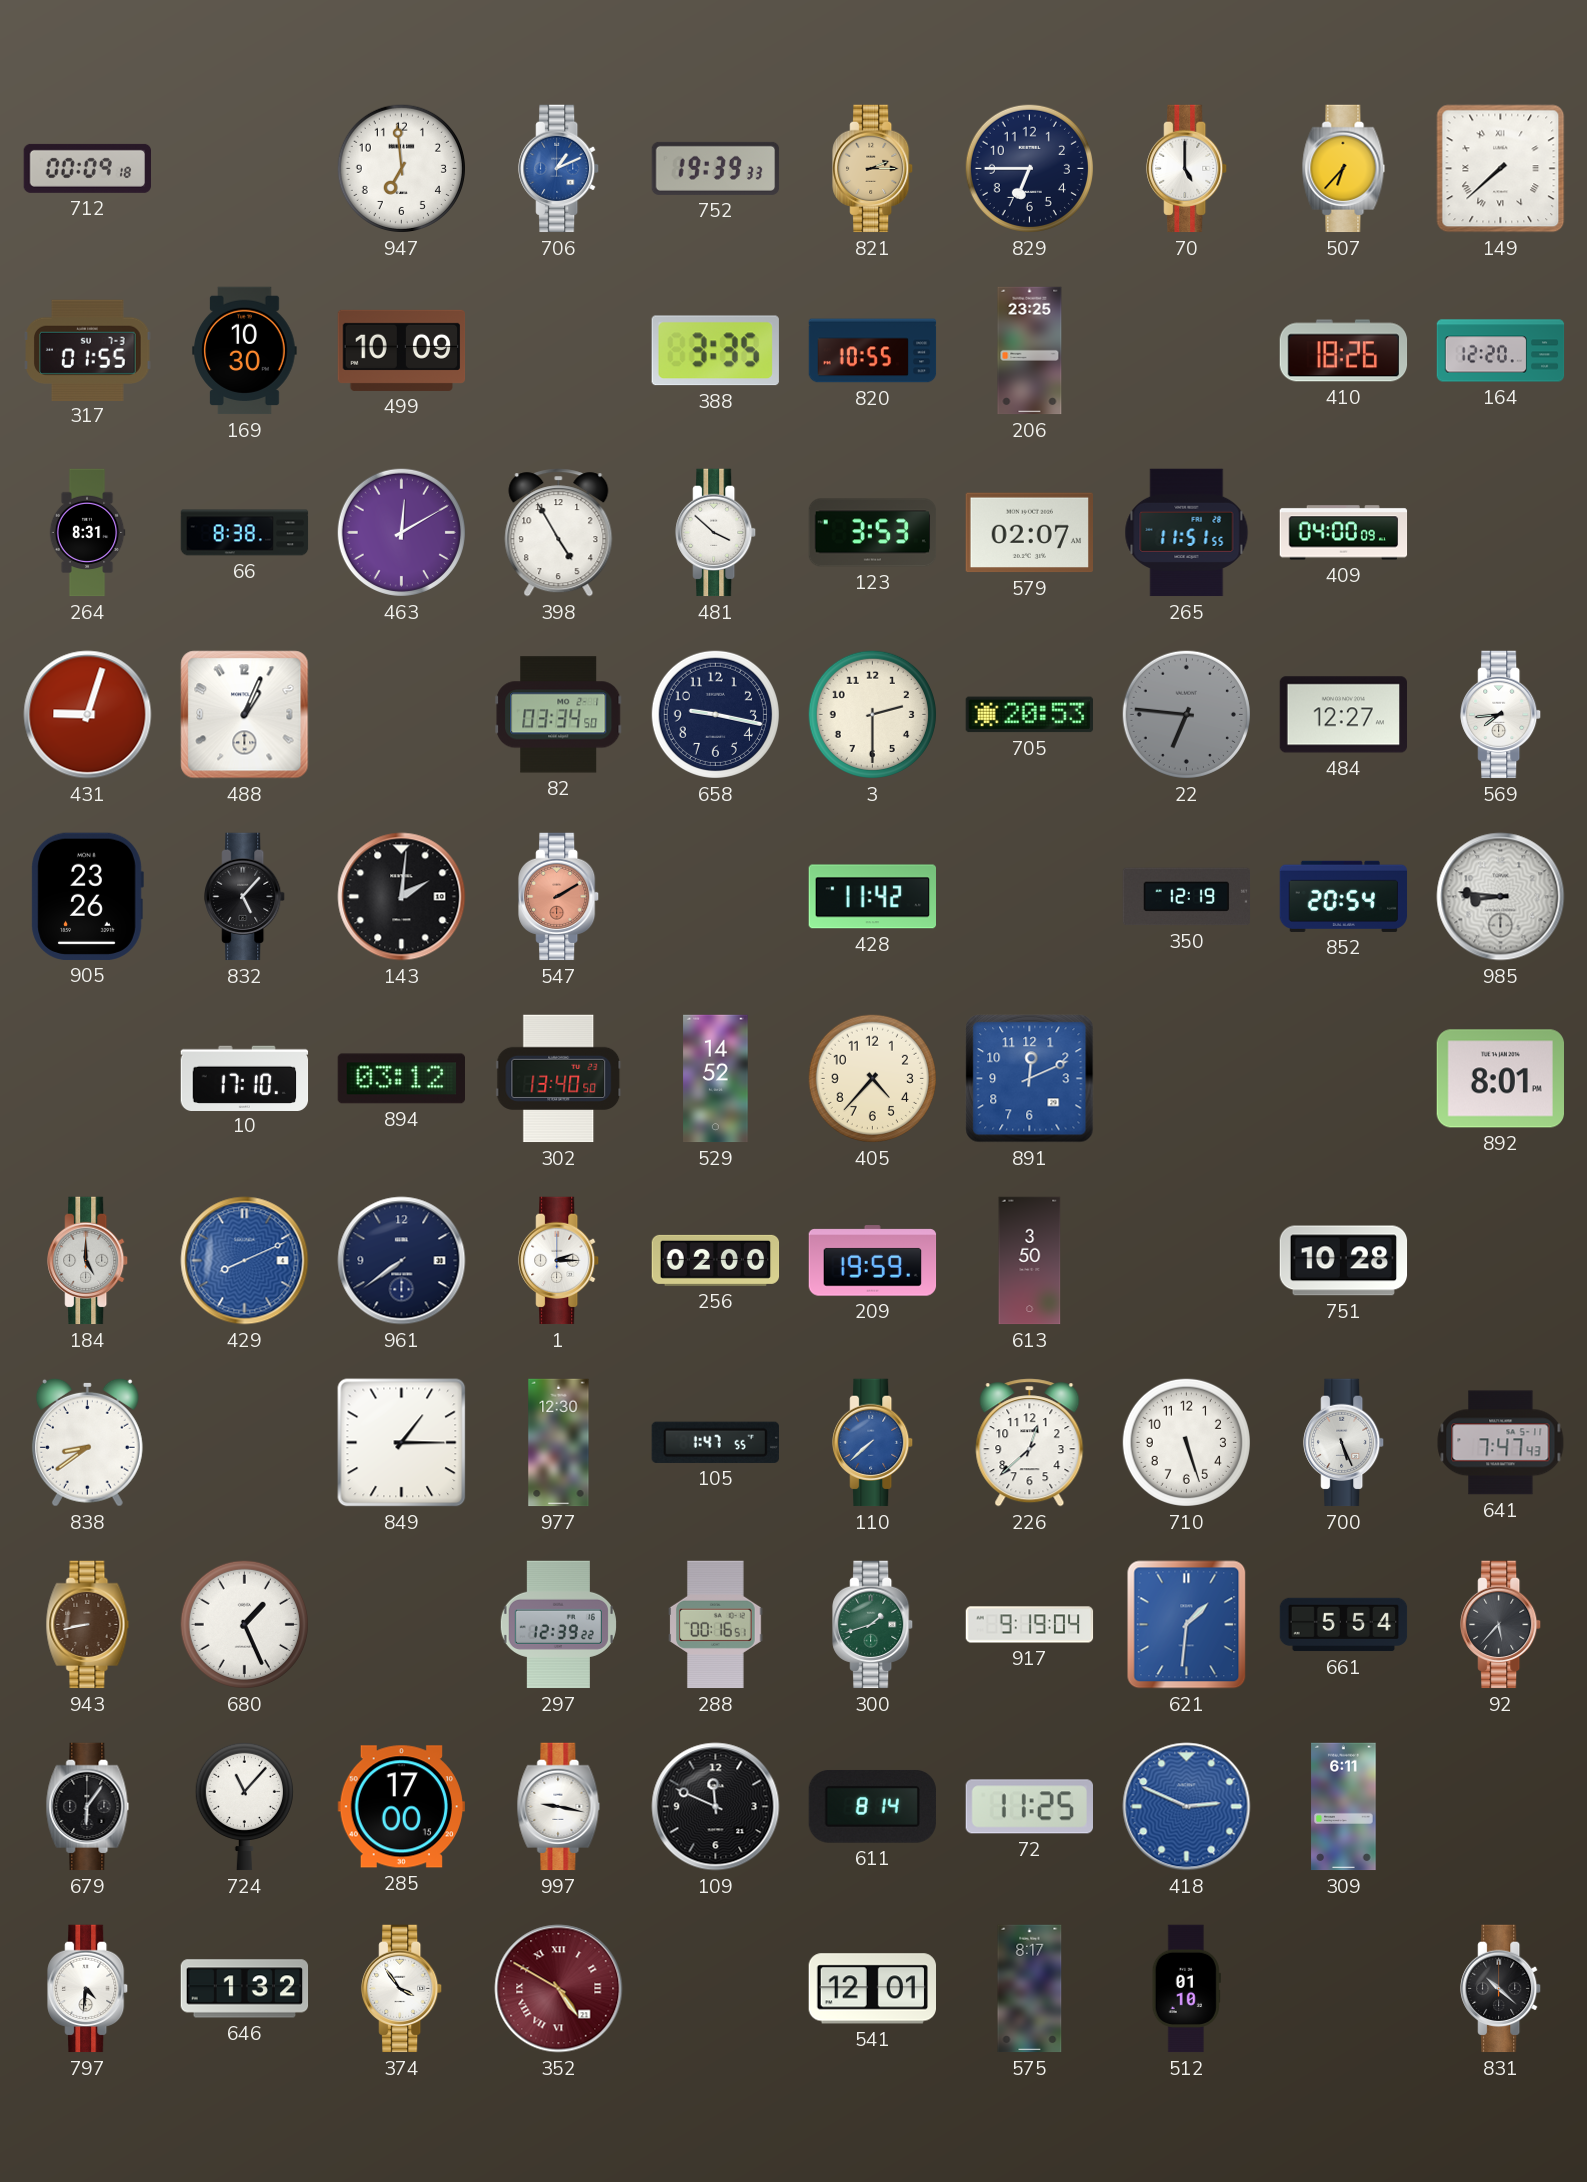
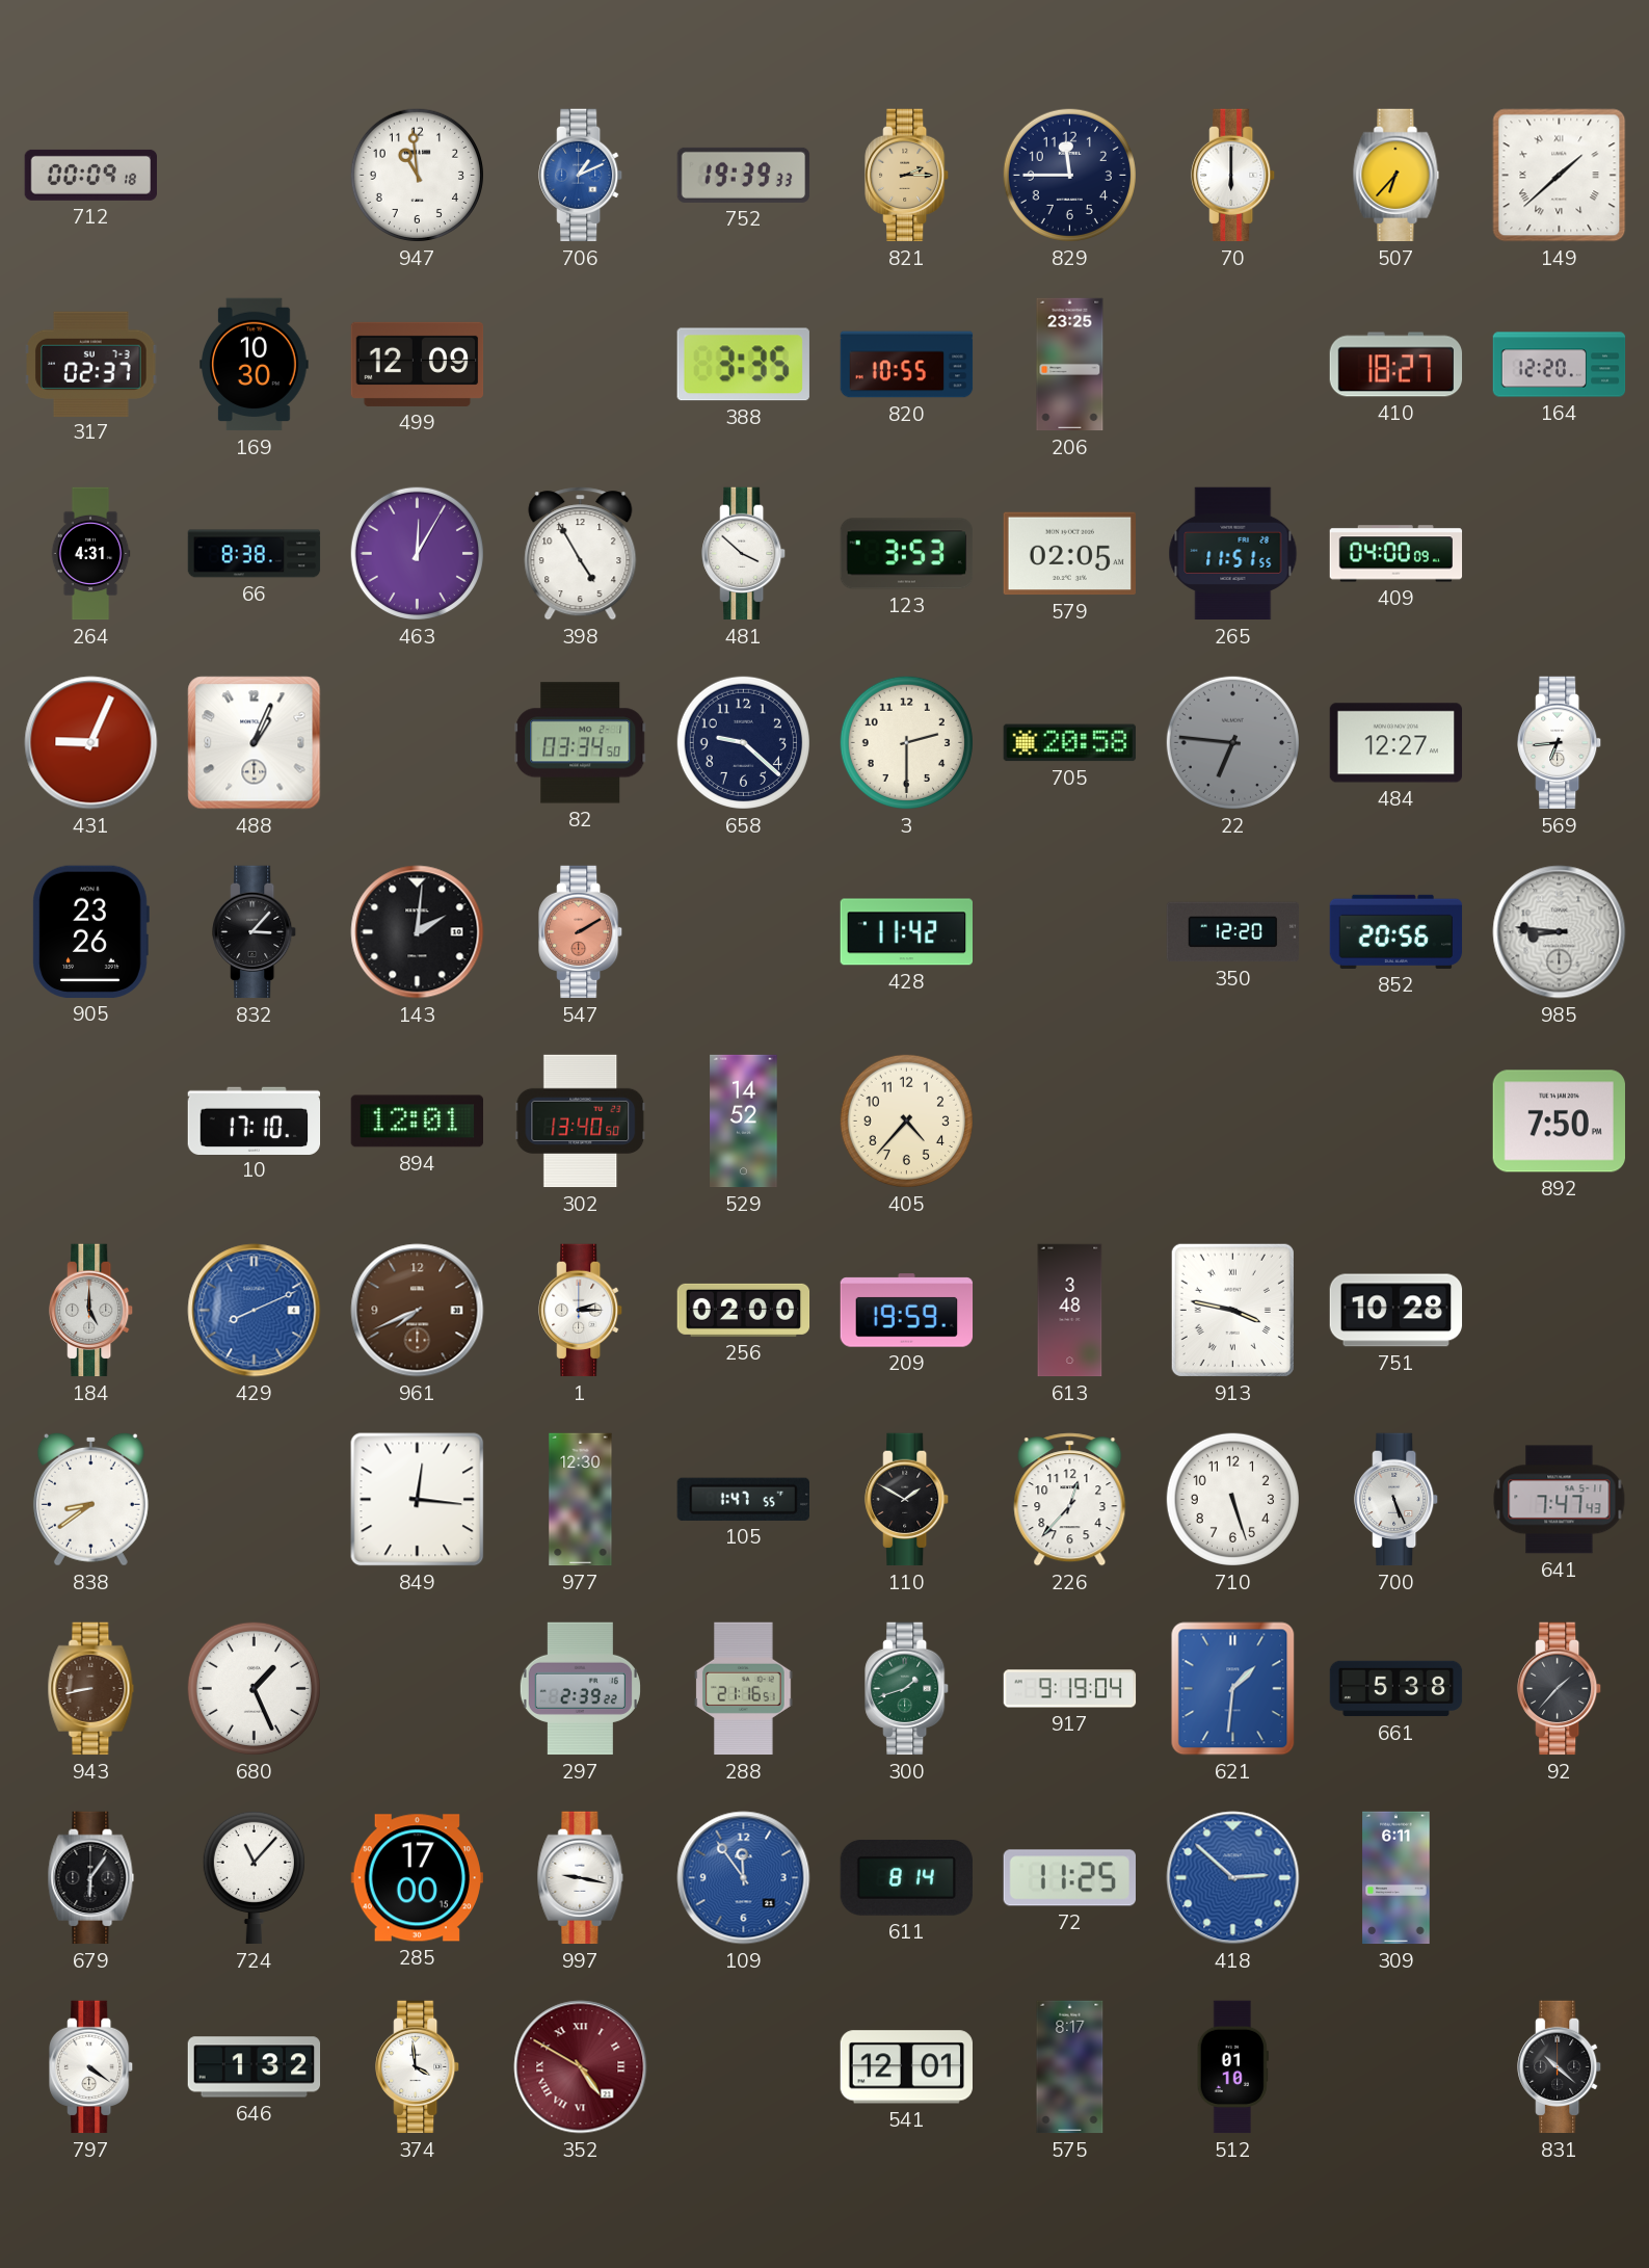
947: 6:59 -> 10:59 (417, 175)
829: 6:45 -> 11:45 (1069, 175)
70: 5:00 -> 6:00 (1233, 176)
149: 7:38 -> 1:38 (1560, 176)
317: 01:55 -> 02:37 (91, 364)
499: 10:09 -> 12:09 (418, 364)
410: 18:26 -> 18:27 (1397, 365)
264: 8:31 -> 4:31 (90, 554)
463: 12:10 -> 12:05 (417, 553)
579: 02:07 -> 02:05 (1069, 554)
431: 9:03 -> 9:04 (91, 743)
658: 9:17 -> 9:22 (743, 742)
705: 20:53 -> 20:58 (1069, 743)
569: 7:44 -> 6:44 (1560, 743)
832: 5:07 -> 3:07 (255, 932)
350: 12:19 -> 12:20 (1233, 932)
852: 20:54 -> 20:56 (1397, 931)
894: 03:12 -> 12:01 (417, 1122)
891: 12:11 -> none (1030, 1079)
892: 8:01 -> 7:50 (1559, 1122)
961: 7:39 -> 7:41 (418, 1311)
961 dial: navy -> brown (418, 1311)
613: 3:50 -> 3:48 (1070, 1311)
913: none -> 3:47 (1232, 1310)
849: 1:15 -> 12:16 (418, 1500)
110: 7:38 -> 1:50 (907, 1500)
110 dial: blue -> black (907, 1500)
226: 12:38 -> 12:37 (1070, 1500)
297: 12:39 -> 2:39 (580, 1689)
288: 00:16 -> 21:16 (744, 1689)
661: 5:54 -> 5:38 (1397, 1689)
92: 5:37 -> 1:37 (1560, 1689)
109: 11:49 -> 11:54 (744, 1878)
109 dial: black -> blue (744, 1878)
418: 2:49 -> 2:52 (1233, 1878)
797: 4:31 -> 4:21 (91, 2067)
374: 3:54 -> 3:59 (418, 2067)
